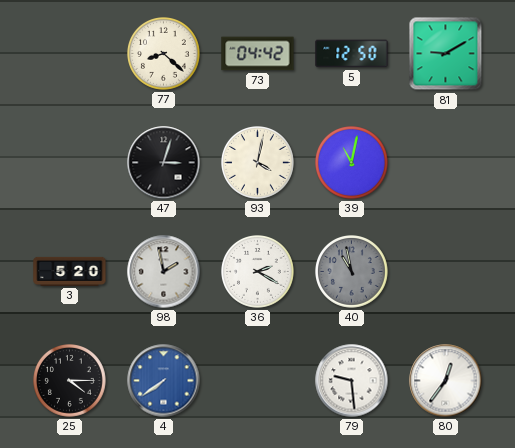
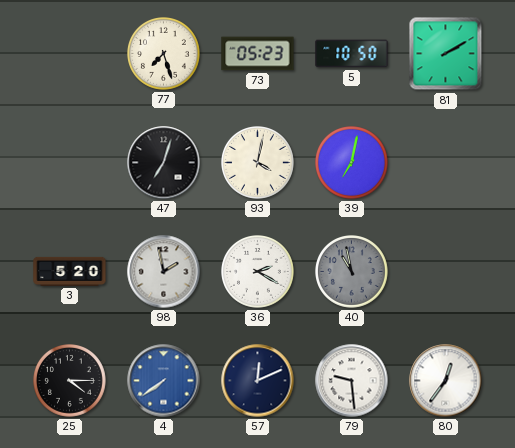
77: 8:22 -> 7:27 (164, 54)
73: 04:42 -> 05:23 (258, 54)
5: 12:50 -> 10:50 (352, 54)
81: 9:10 -> 2:10 (446, 54)
47: 3:03 -> 7:03 (164, 163)
39: 11:02 -> 7:02 (352, 163)
57: none -> 12:11 (258, 381)
